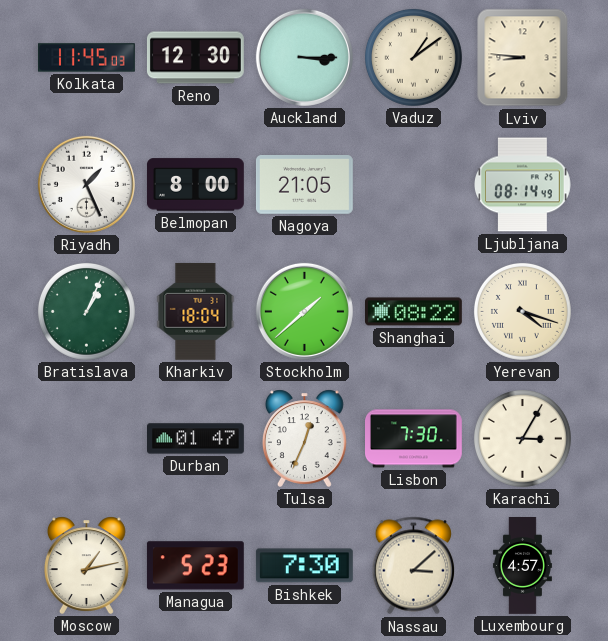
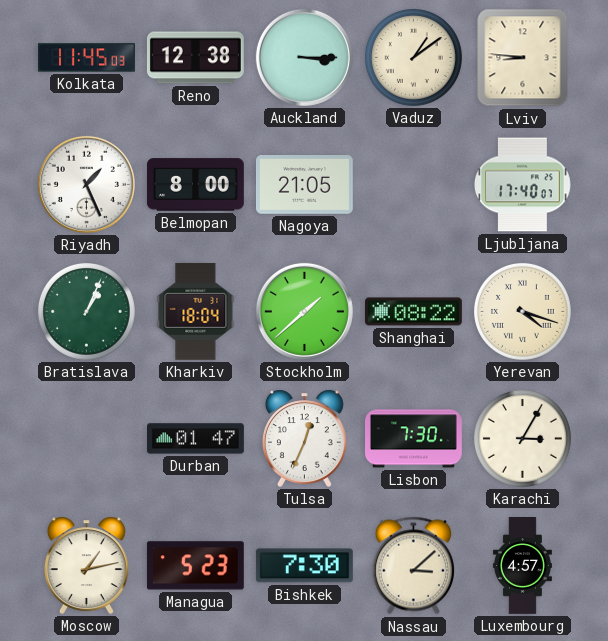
Reno: 12:30 -> 12:38 (196, 58)
Ljubljana: 08:14 -> 17:40 (523, 185)
